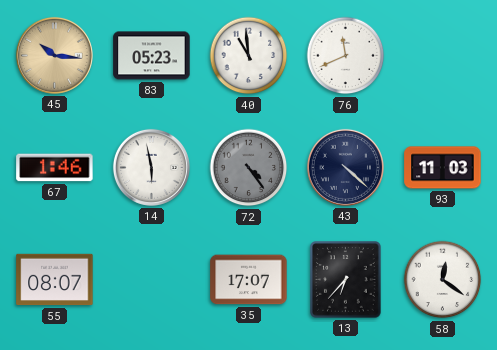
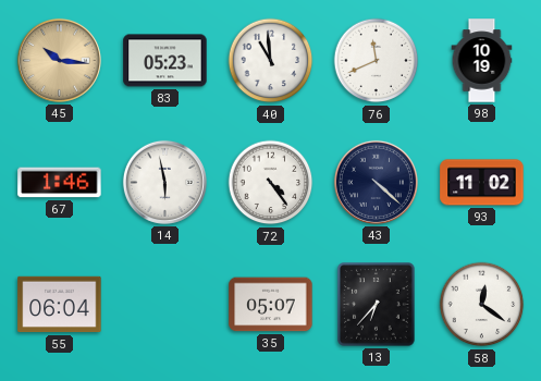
98: none -> 10:19 (482, 61)
72 dial: grey -> white (271, 183)
93: 11:03 -> 11:02 (482, 183)
55: 08:07 -> 06:04 (60, 305)
35: 17:07 -> 05:07 (271, 305)
